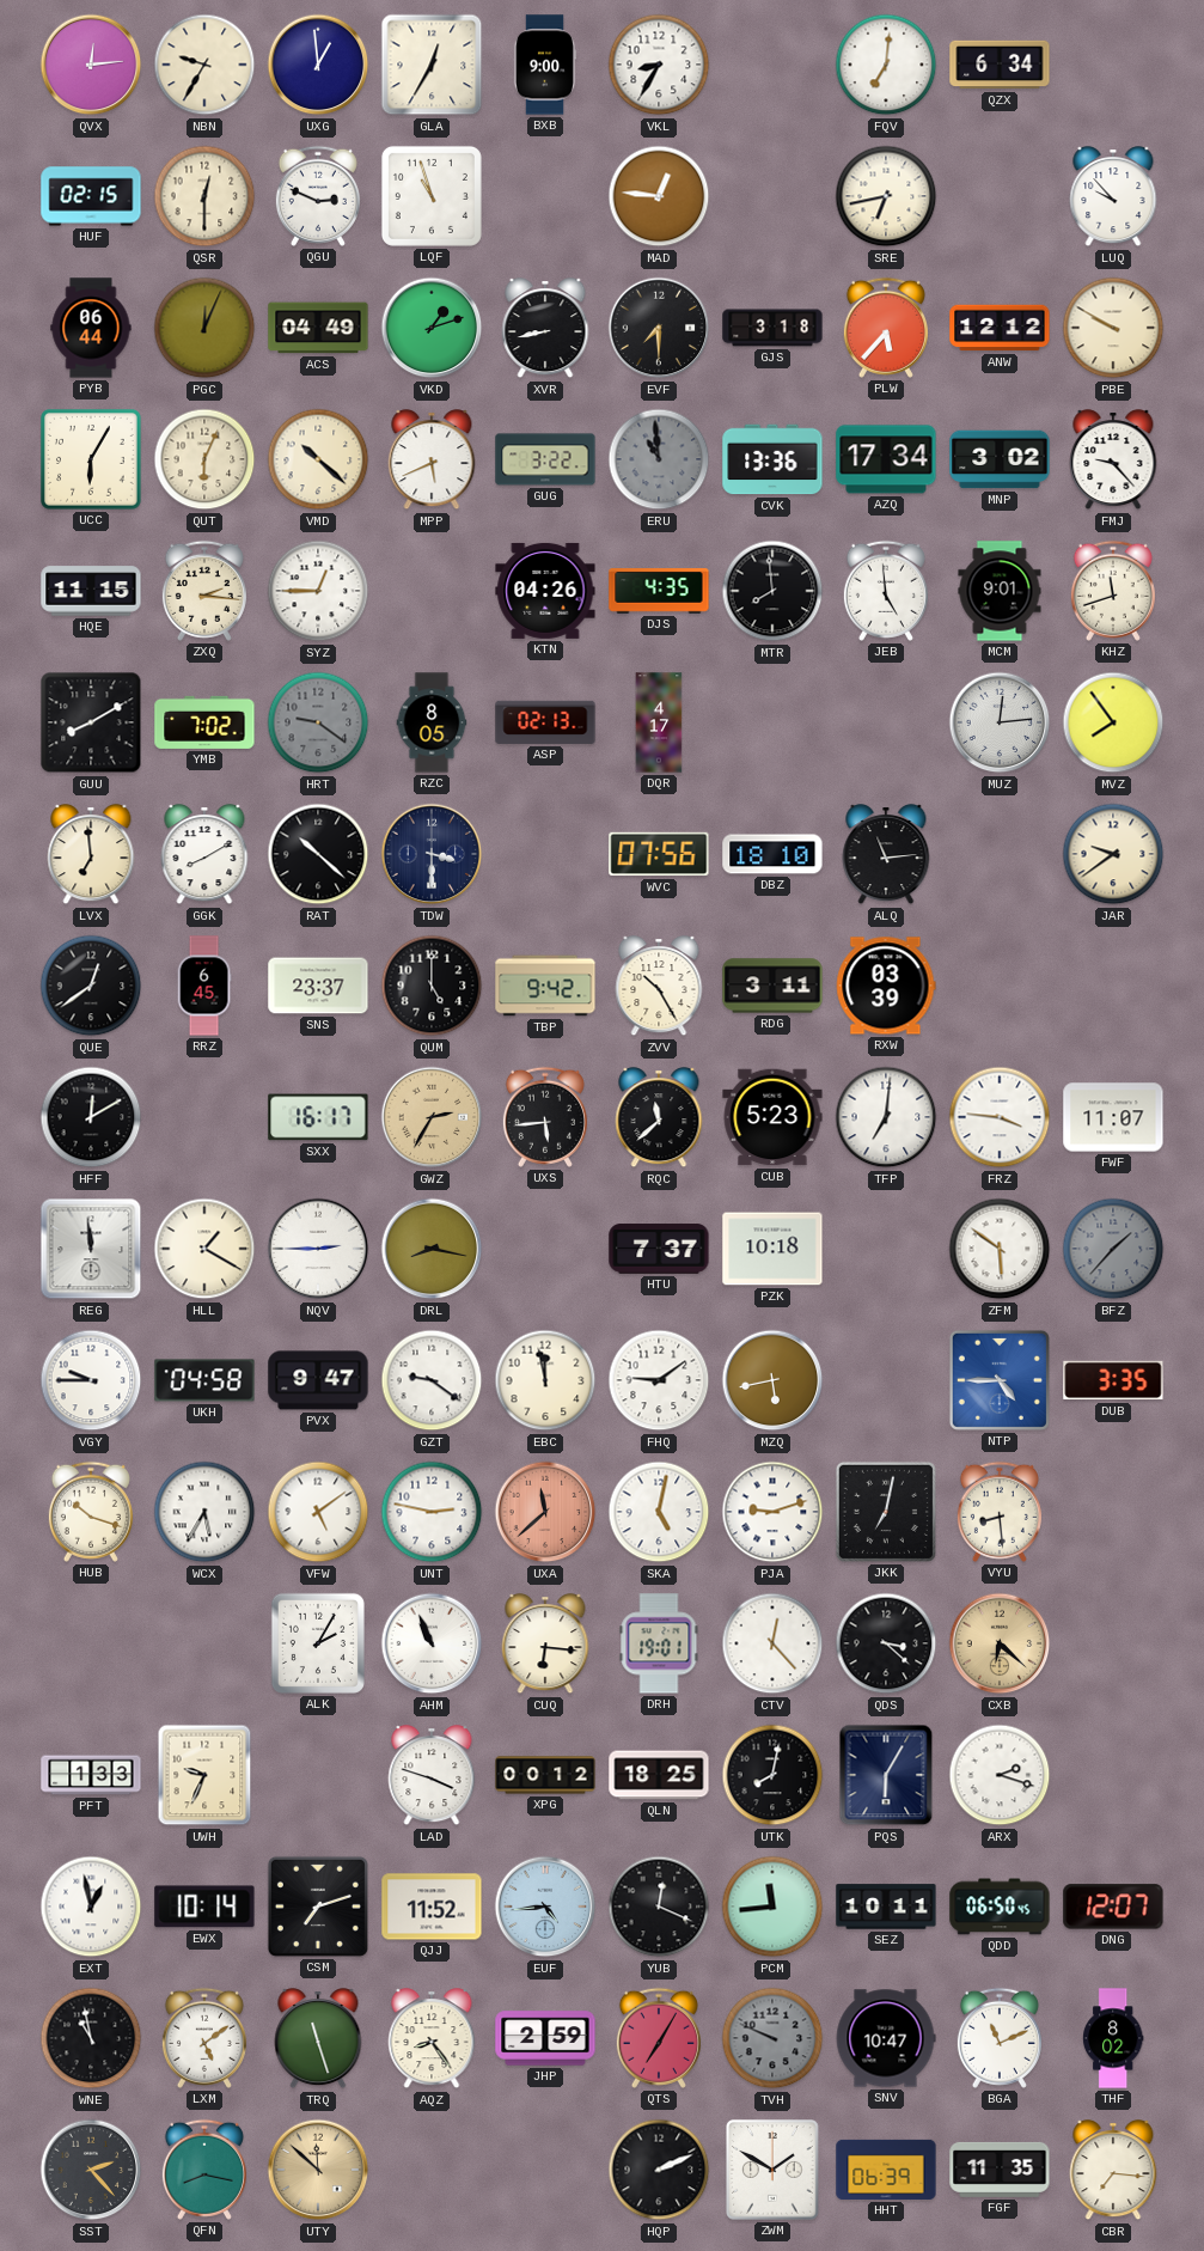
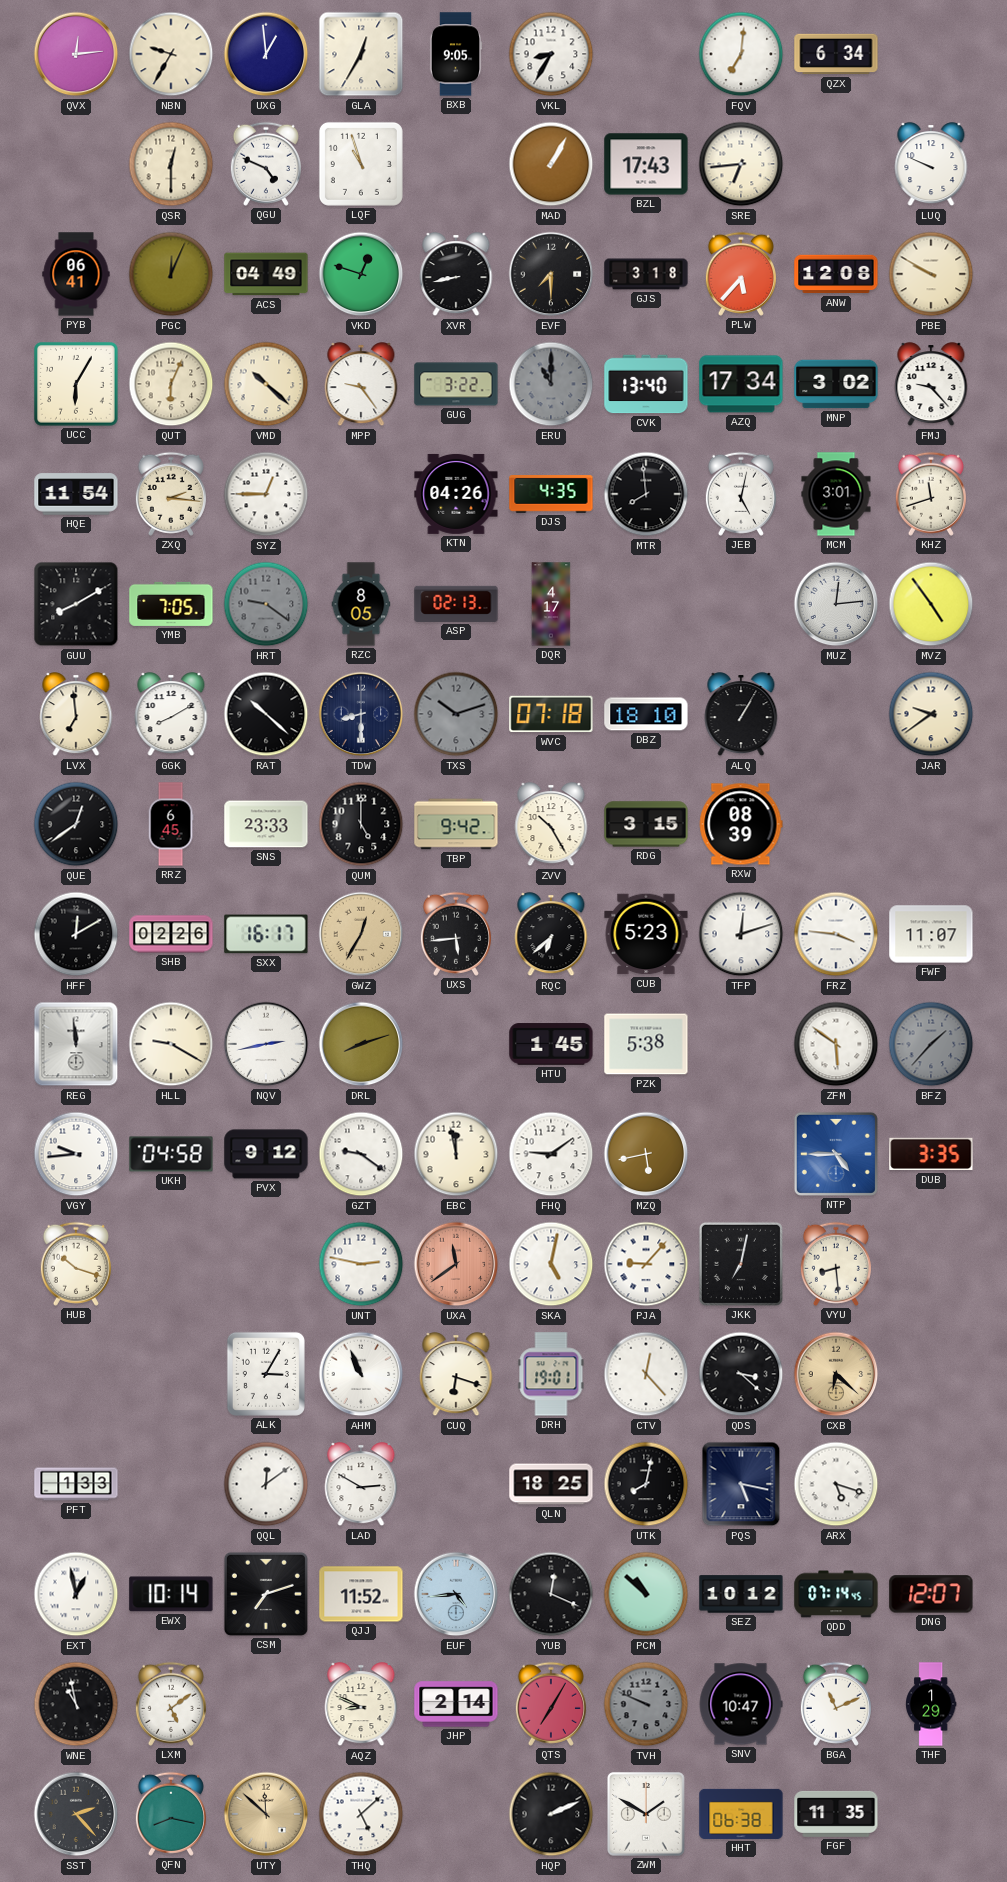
BXB: 9:00 -> 9:05 (456, 54)
HUF: 02:15 -> none (91, 196)
QGU: 2:49 -> 4:49 (266, 164)
MAD: 12:46 -> 1:05 (551, 164)
BZL: none -> 17:43 (646, 164)
SRE: 6:43 -> 6:44 (741, 164)
LUQ: 9:53 -> 9:49 (931, 165)
PYB: 06:44 -> 06:41 (76, 274)
VKD: 1:12 -> 12:48 (361, 274)
ANW: 12:12 -> 12:08 (836, 274)
MPP: 5:41 -> 9:24 (361, 385)
ERU: 10:59 -> 11:00 (551, 384)
CVK: 13:36 -> 13:40 (646, 384)
HQE: 11:15 -> 11:54 (76, 494)
JEB: 4:59 -> 5:02 (741, 494)
MCM: 9:01 -> 3:01 (836, 494)
YMB: 7:02 -> 7:05 (171, 604)
MVZ: 7:54 -> 4:54 (931, 604)
TDW: 3:30 -> 8:30 (361, 714)
TXS: none -> 10:12 (456, 714)
WVC: 07:56 -> 07:18 (551, 714)
ALQ: 11:14 -> 1:05 (741, 715)
SNS: 23:37 -> 23:33 (266, 824)
RDG: 3:11 -> 3:15 (646, 824)
RXW: 03:39 -> 08:39 (741, 824)
SHB: none -> 02:26 (171, 934)
GWZ: 2:35 -> 12:35 (361, 934)
RQC: 11:38 -> 6:38 (551, 935)
TFP: 7:01 -> 12:12 (741, 934)
HLL: 1:20 -> 9:20 (171, 1044)
NQV: 2:45 -> 2:43 (266, 1044)
DRL: 8:17 -> 8:12 (361, 1044)
HTU: 7:37 -> 1:45 (551, 1044)
PZK: 10:18 -> 5:38 (646, 1044)
VGY: 9:45 -> 9:44 (76, 1154)
PVX: 9:47 -> 9:12 (266, 1154)
WCX: 5:35 -> none (204, 1512)
VFW: 5:09 -> none (318, 1512)
UXA: 11:38 -> 11:39 (456, 1264)
PJA: 9:12 -> 9:07 (646, 1264)
ALK: 2:05 -> 3:05 (266, 1374)
CUQ: 6:16 -> 6:18 (456, 1375)
UWH: 9:34 -> none (204, 1775)
QQL: none -> 12:09 (266, 1484)
LAD: 3:48 -> 2:50 (361, 1485)
XPG: 00:12 -> none (545, 1775)
PQS: 6:05 -> 5:17 (741, 1484)
ARX: 2:18 -> 5:18 (836, 1484)
PCM: 11:44 -> 10:52 (646, 1594)
SEZ: 10:11 -> 10:12 (741, 1594)
QDD: 06:50 -> 07:14 (836, 1594)
TRQ: 11:27 -> none (318, 2039)
AQZ: 8:24 -> 8:49 (361, 1705)
JHP: 2:59 -> 2:14 (456, 1704)
THF: 8:02 -> 1:29 (931, 1704)
THQ: none -> 5:08 (361, 1814)
HHT: 06:39 -> 06:38 (741, 1814)
CBR: 7:16 -> none (1113, 2171)
